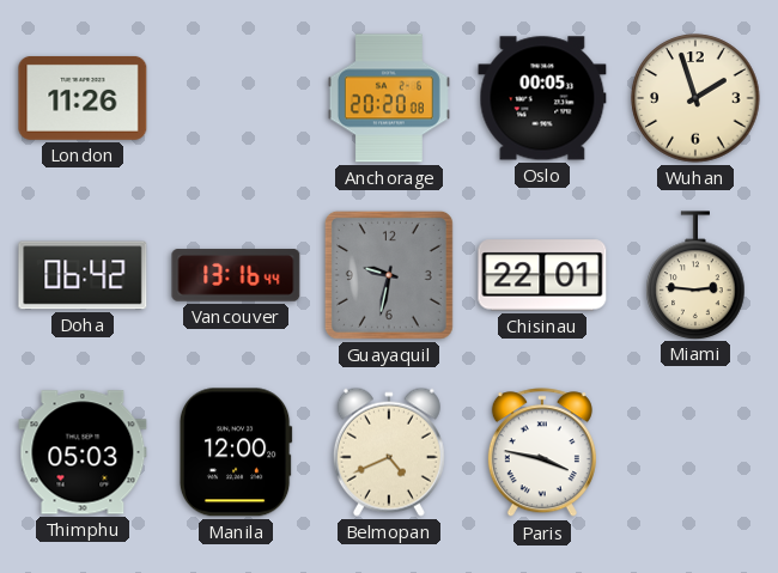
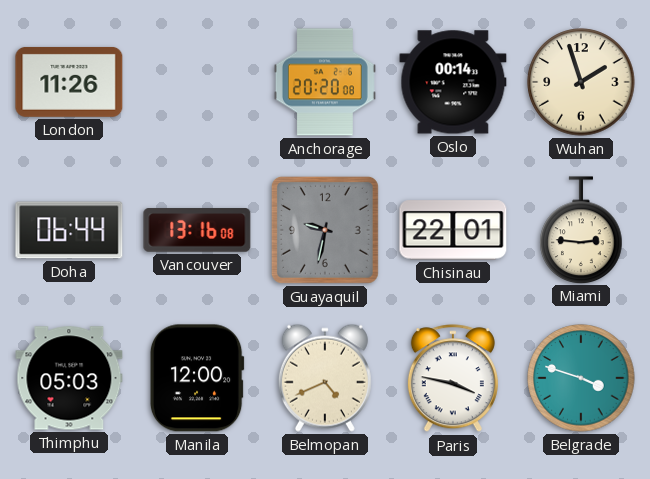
Oslo: 00:05 -> 00:14 (453, 82)
Doha: 06:42 -> 06:44 (69, 230)
Vancouver: 13:16:44 -> 13:16:08 (197, 230)
Belgrade: none -> 3:48 (581, 378)
